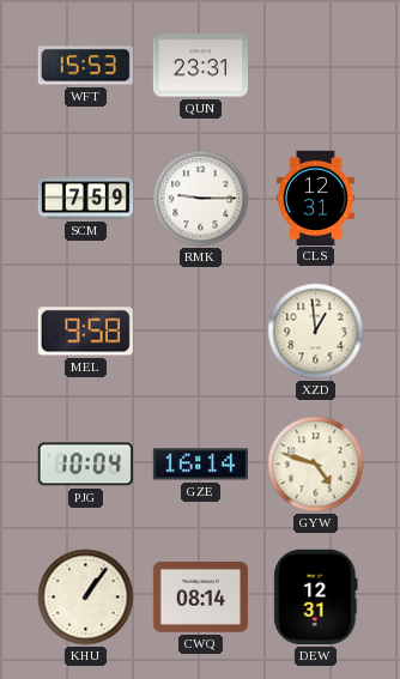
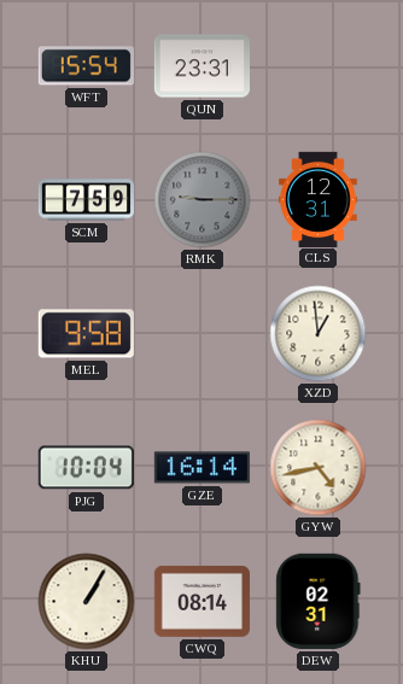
WFT: 15:53 -> 15:54 (86, 66)
RMK dial: white -> grey (203, 200)
GYW: 4:48 -> 4:43 (319, 468)
KHU: 1:06 -> 1:05 (87, 602)
DEW: 12:31 -> 02:31 (319, 601)
